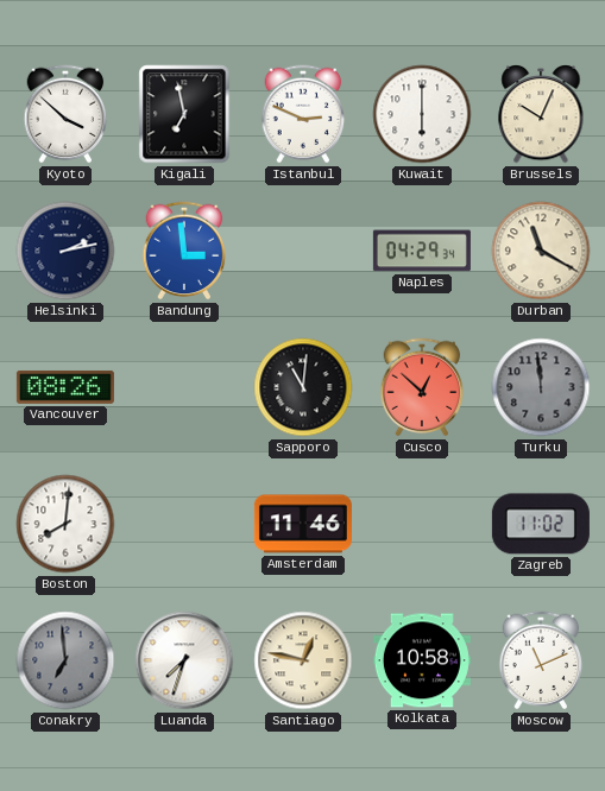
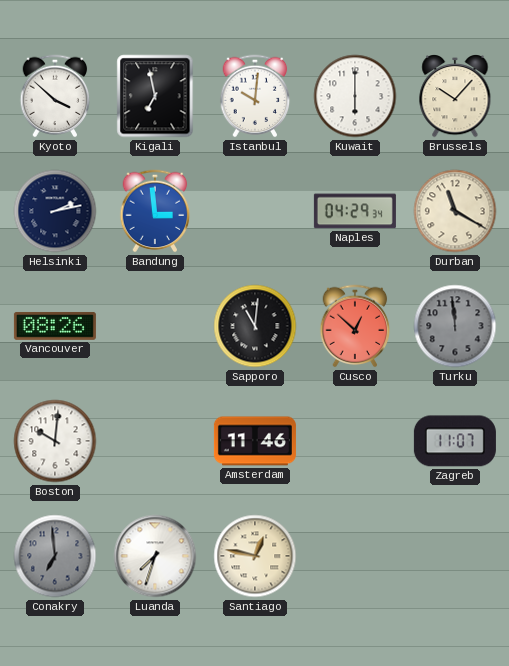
Istanbul: 2:49 -> 10:01 (255, 96)
Brussels: 10:04 -> 10:07 (455, 97)
Boston: 8:01 -> 10:01 (55, 441)
Zagreb: 11:02 -> 11:07 (455, 441)
Kolkata: 10:58 -> none (422, 660)
Moscow: 11:11 -> none (541, 660)
